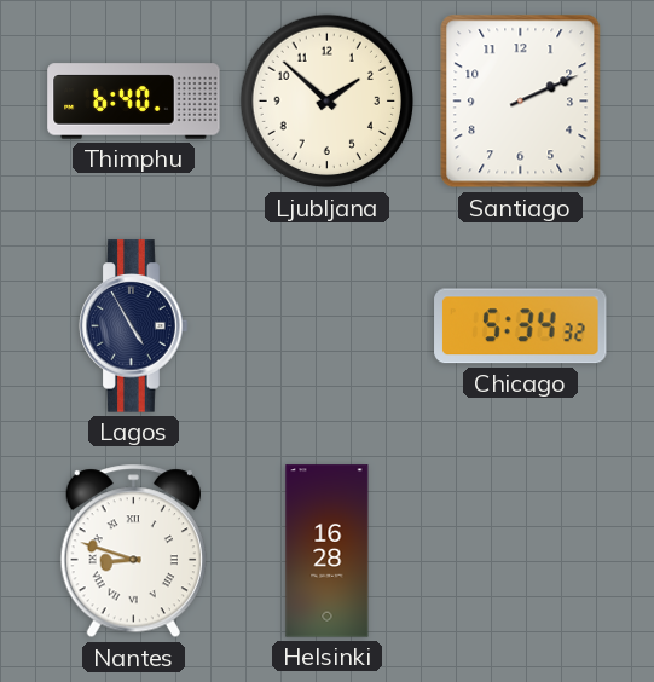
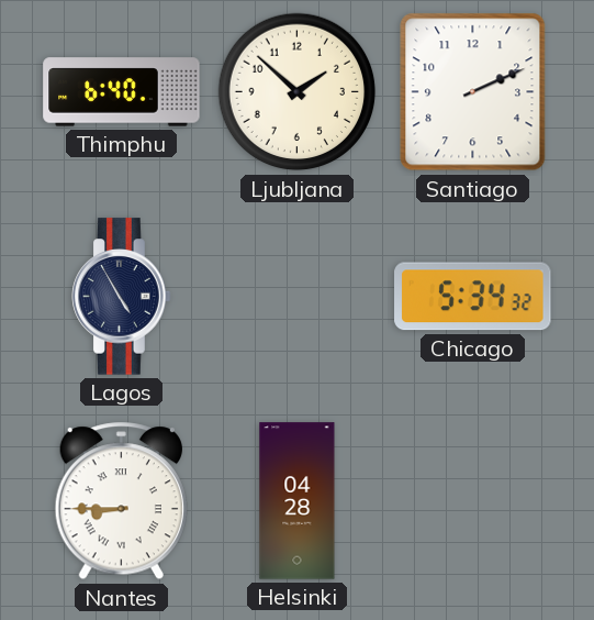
Nantes: 8:48 -> 8:45 (121, 501)
Helsinki: 16:28 -> 04:28 (298, 501)
